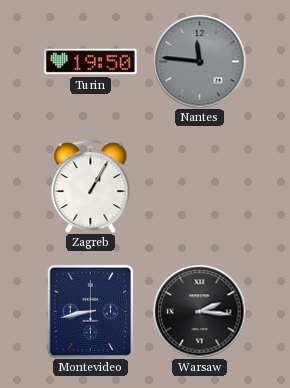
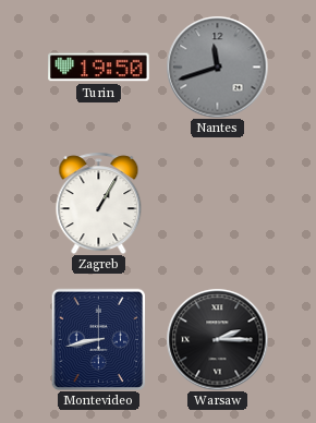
Nantes: 11:46 -> 11:42 (217, 67)
Warsaw: 2:16 -> 2:15 (217, 339)
